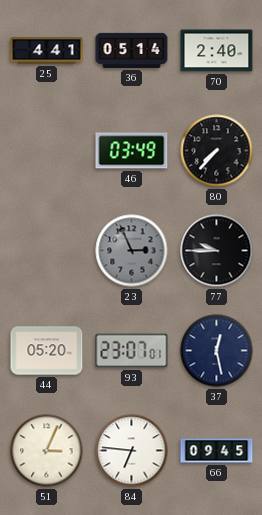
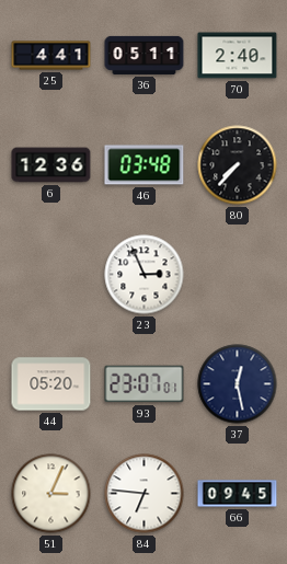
36: 05:14 -> 05:11 (145, 55)
6: none -> 12:36 (51, 165)
46: 03:49 -> 03:48 (145, 165)
23 dial: grey -> white (145, 275)
77: 9:45 -> none (217, 251)
